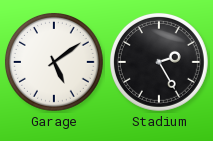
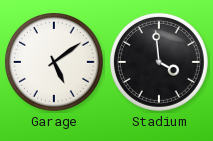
Stadium: 2:25 -> 3:59 (159, 62)
